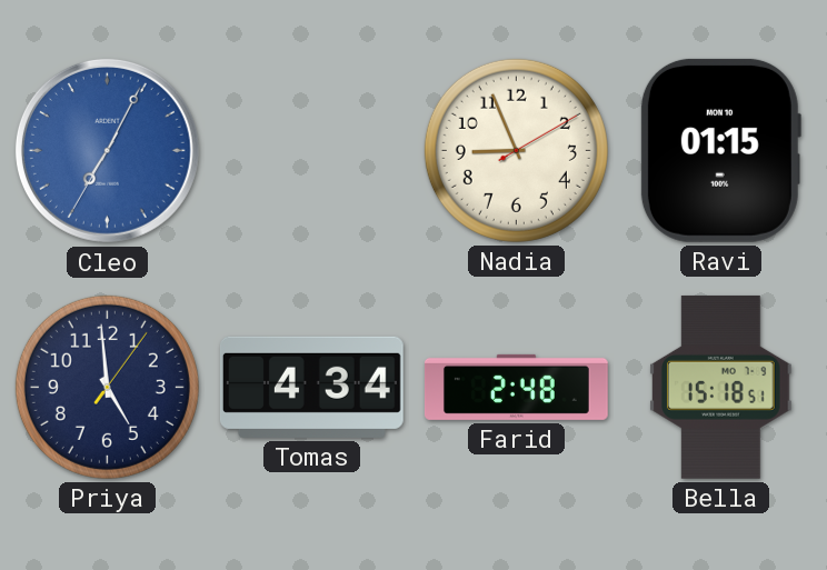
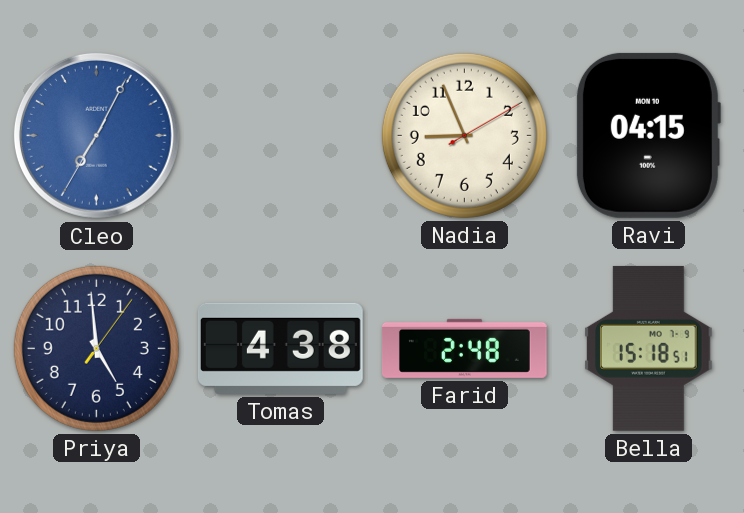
Ravi: 01:15 -> 04:15 (648, 135)
Tomas: 4:34 -> 4:38 (280, 348)
